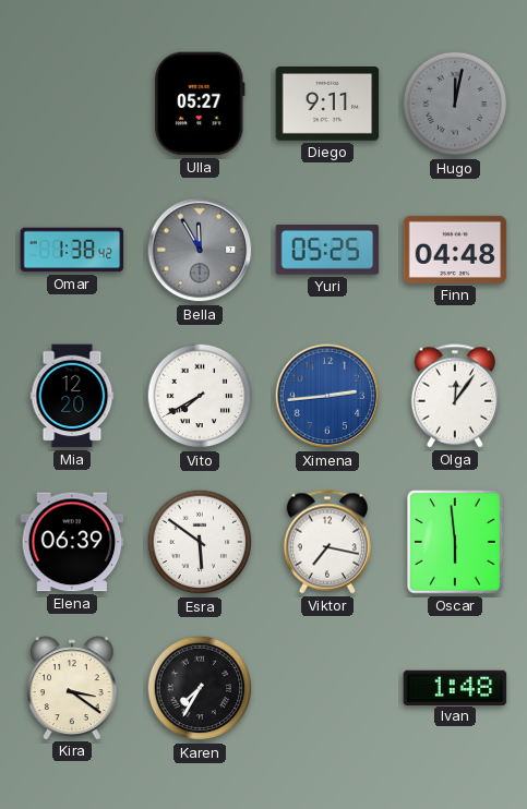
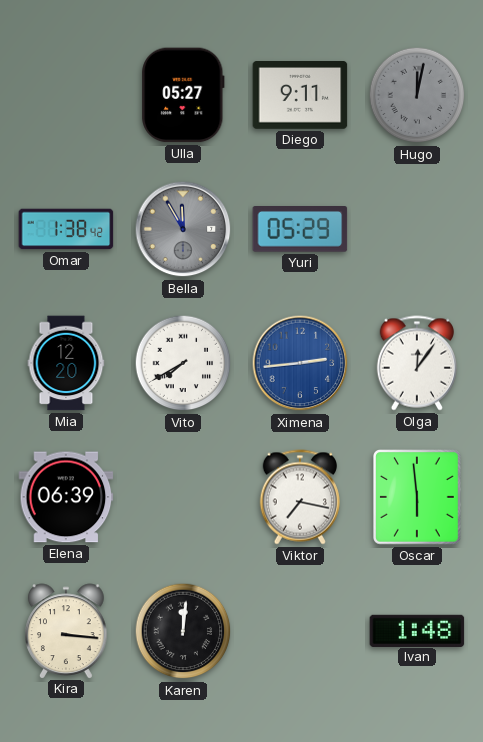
Yuri: 05:25 -> 05:29 (300, 229)
Finn: 04:48 -> none (455, 250)
Esra: 5:51 -> none (200, 542)
Kira: 3:21 -> 3:16 (67, 631)
Karen: 7:35 -> 12:01 (183, 631)
